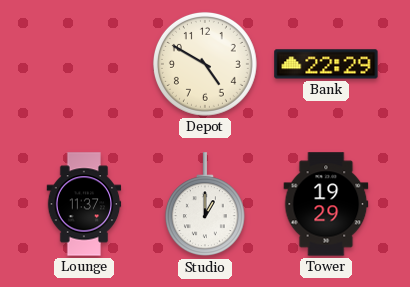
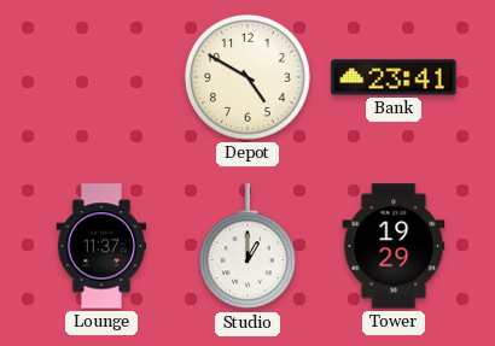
Bank: 22:29 -> 23:41 (394, 77)
